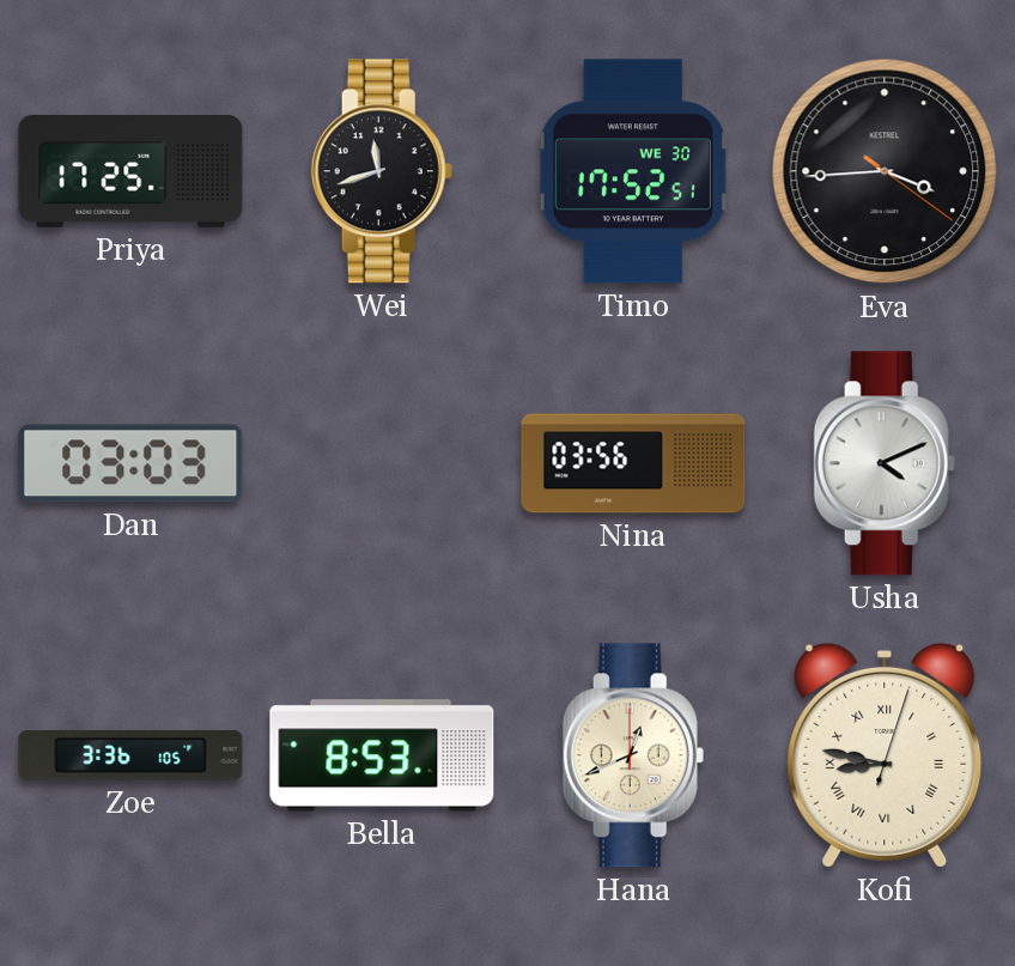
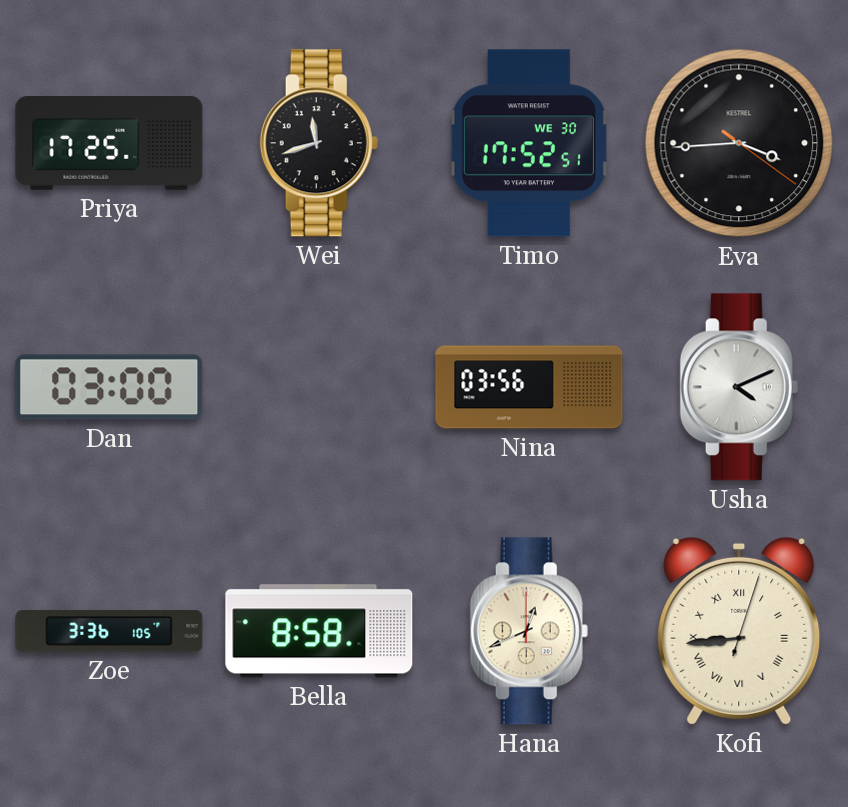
Dan: 03:03 -> 03:00 (109, 387)
Bella: 8:53 -> 8:58 (319, 631)
Kofi: 8:47 -> 8:44 (739, 631)
